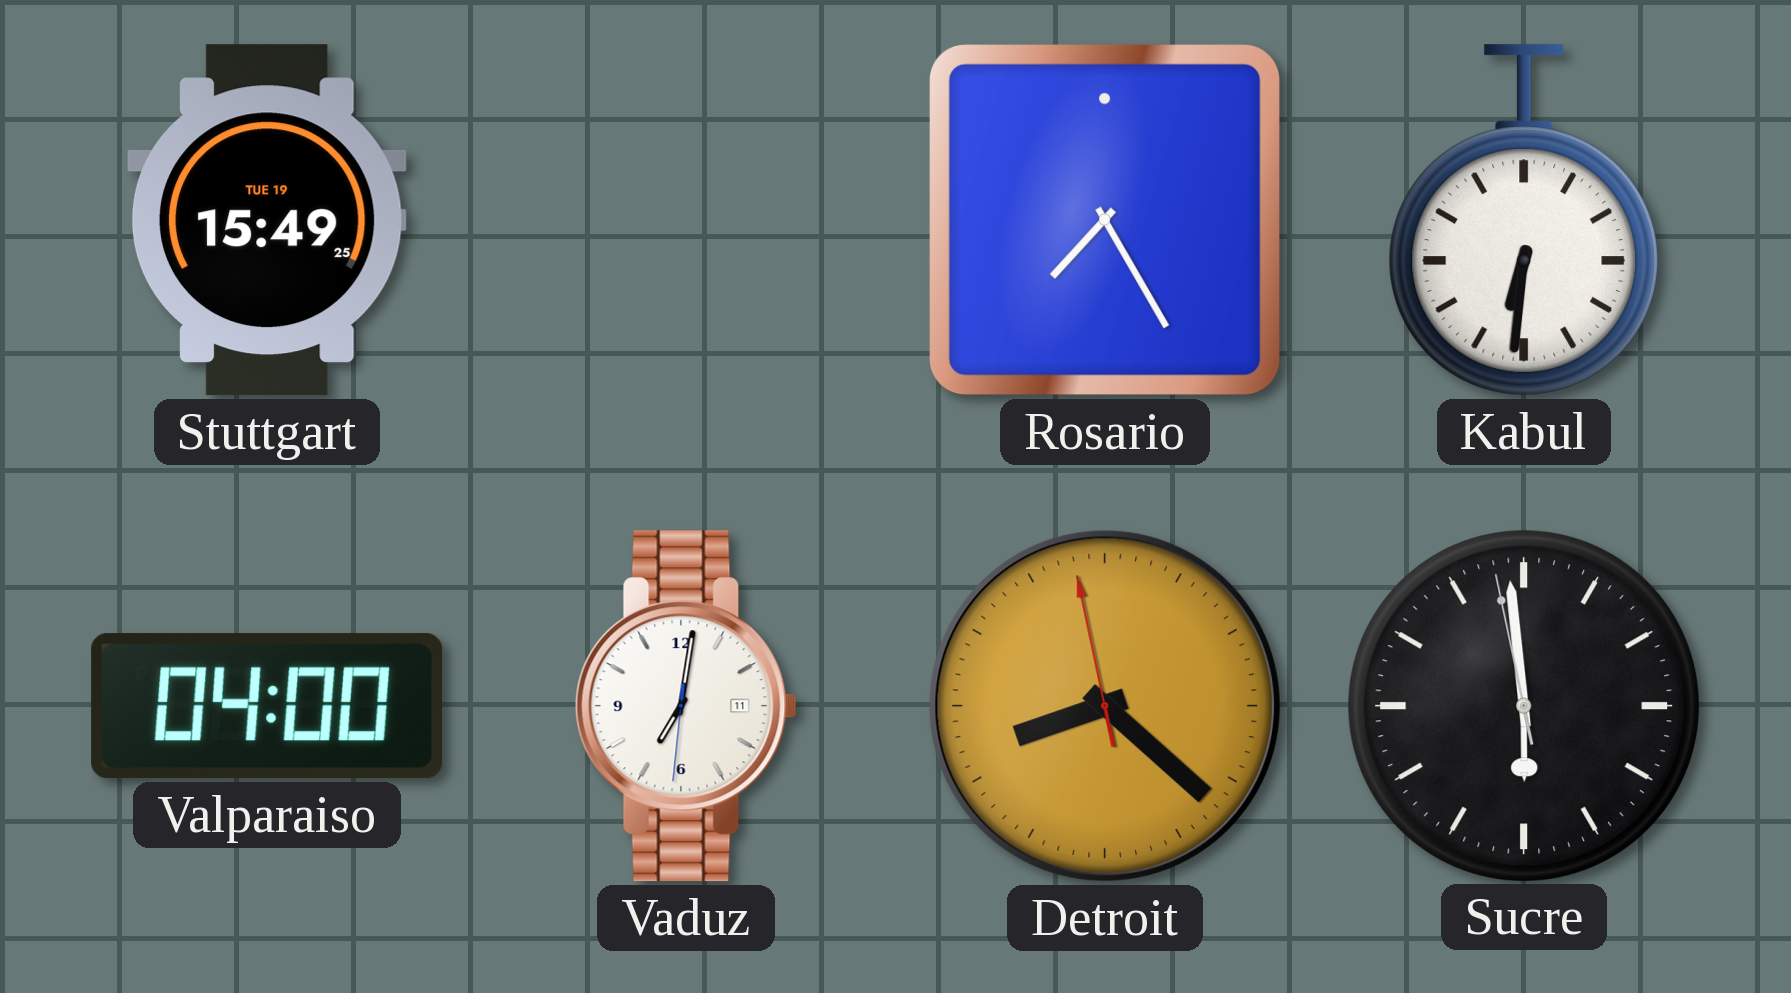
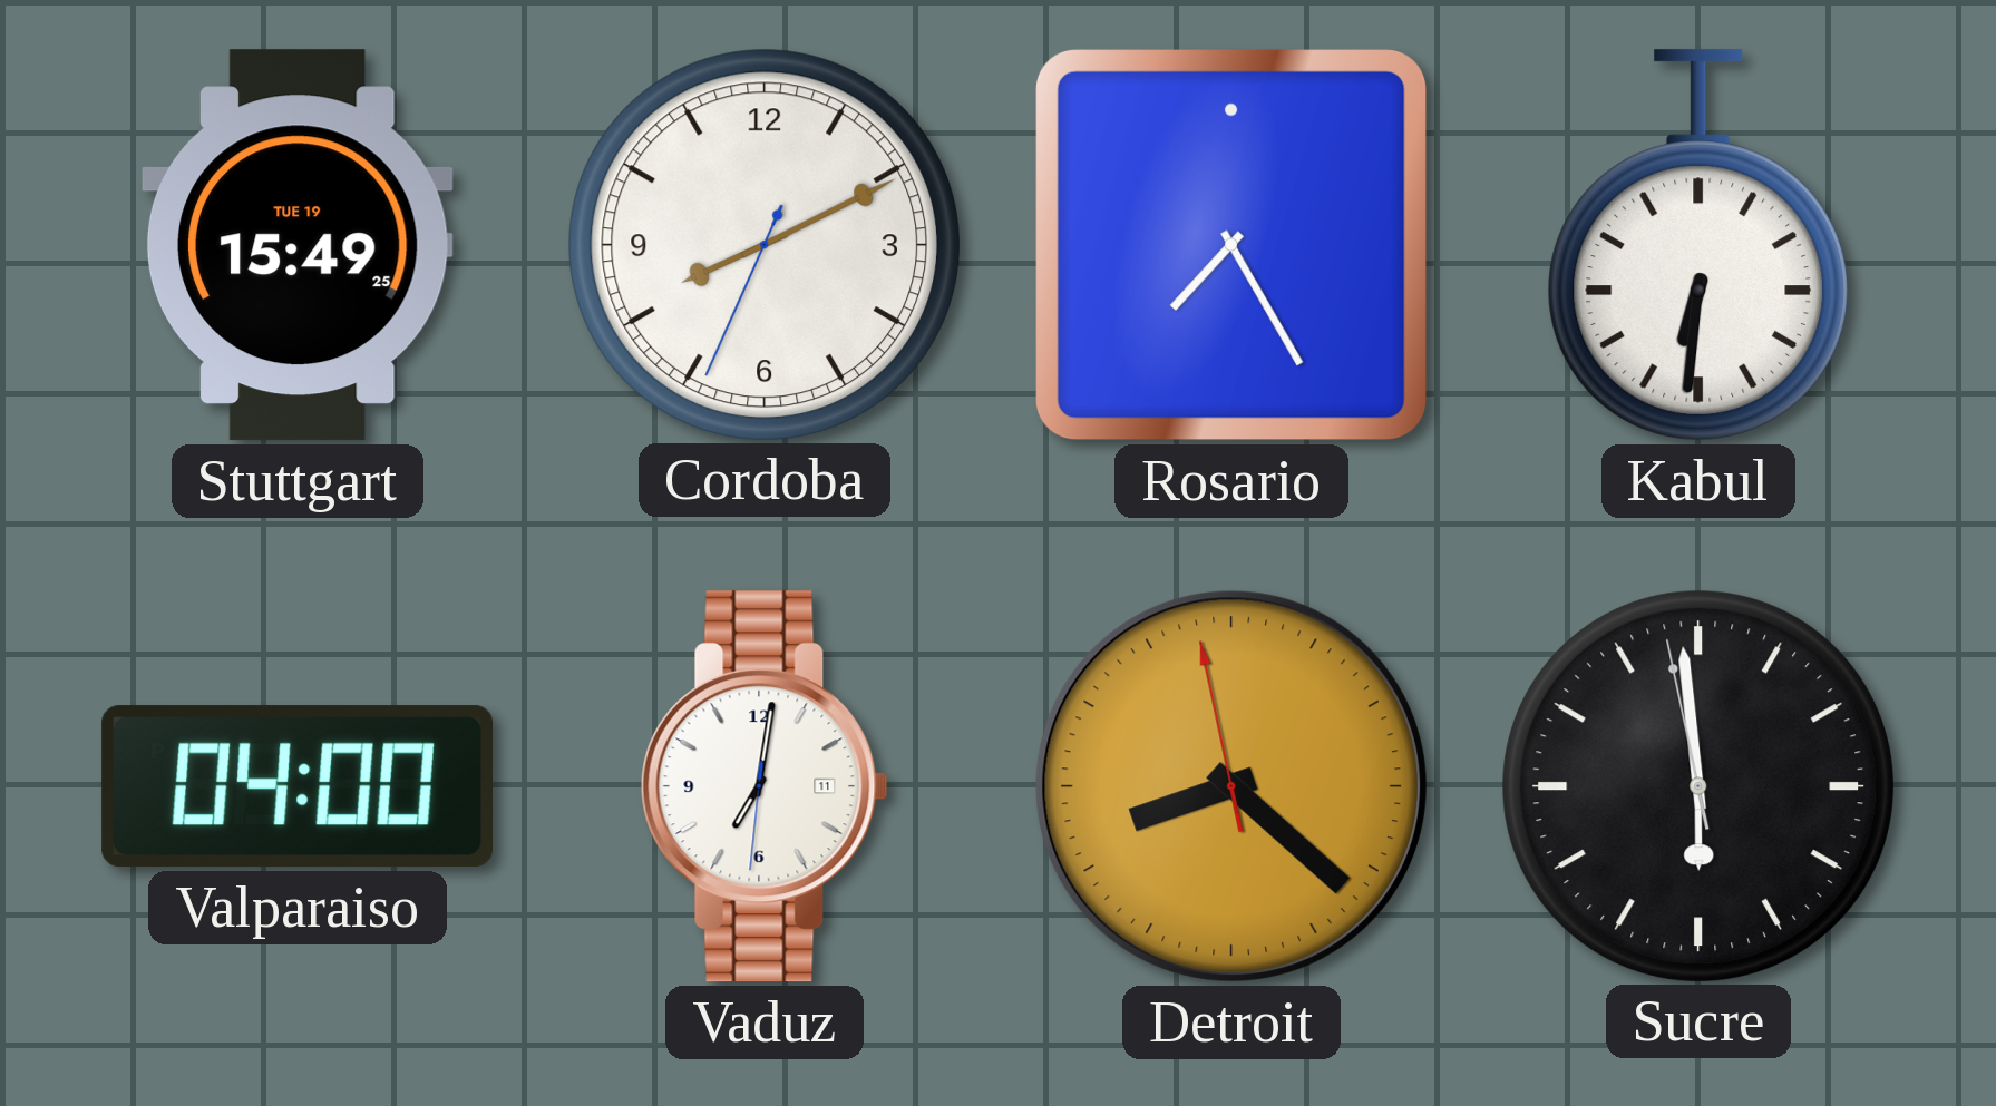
Cordoba: none -> 8:10 (763, 244)
